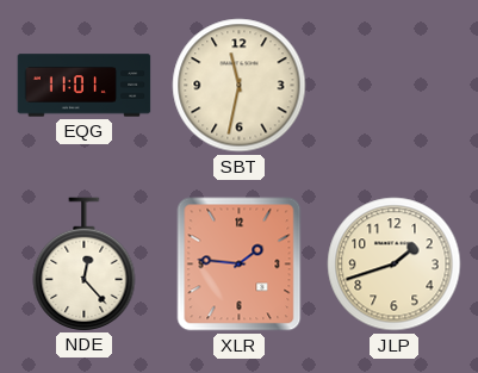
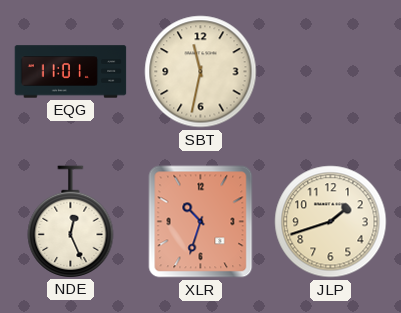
NDE: 12:23 -> 12:26 (71, 221)
XLR: 1:46 -> 10:33 (201, 222)
